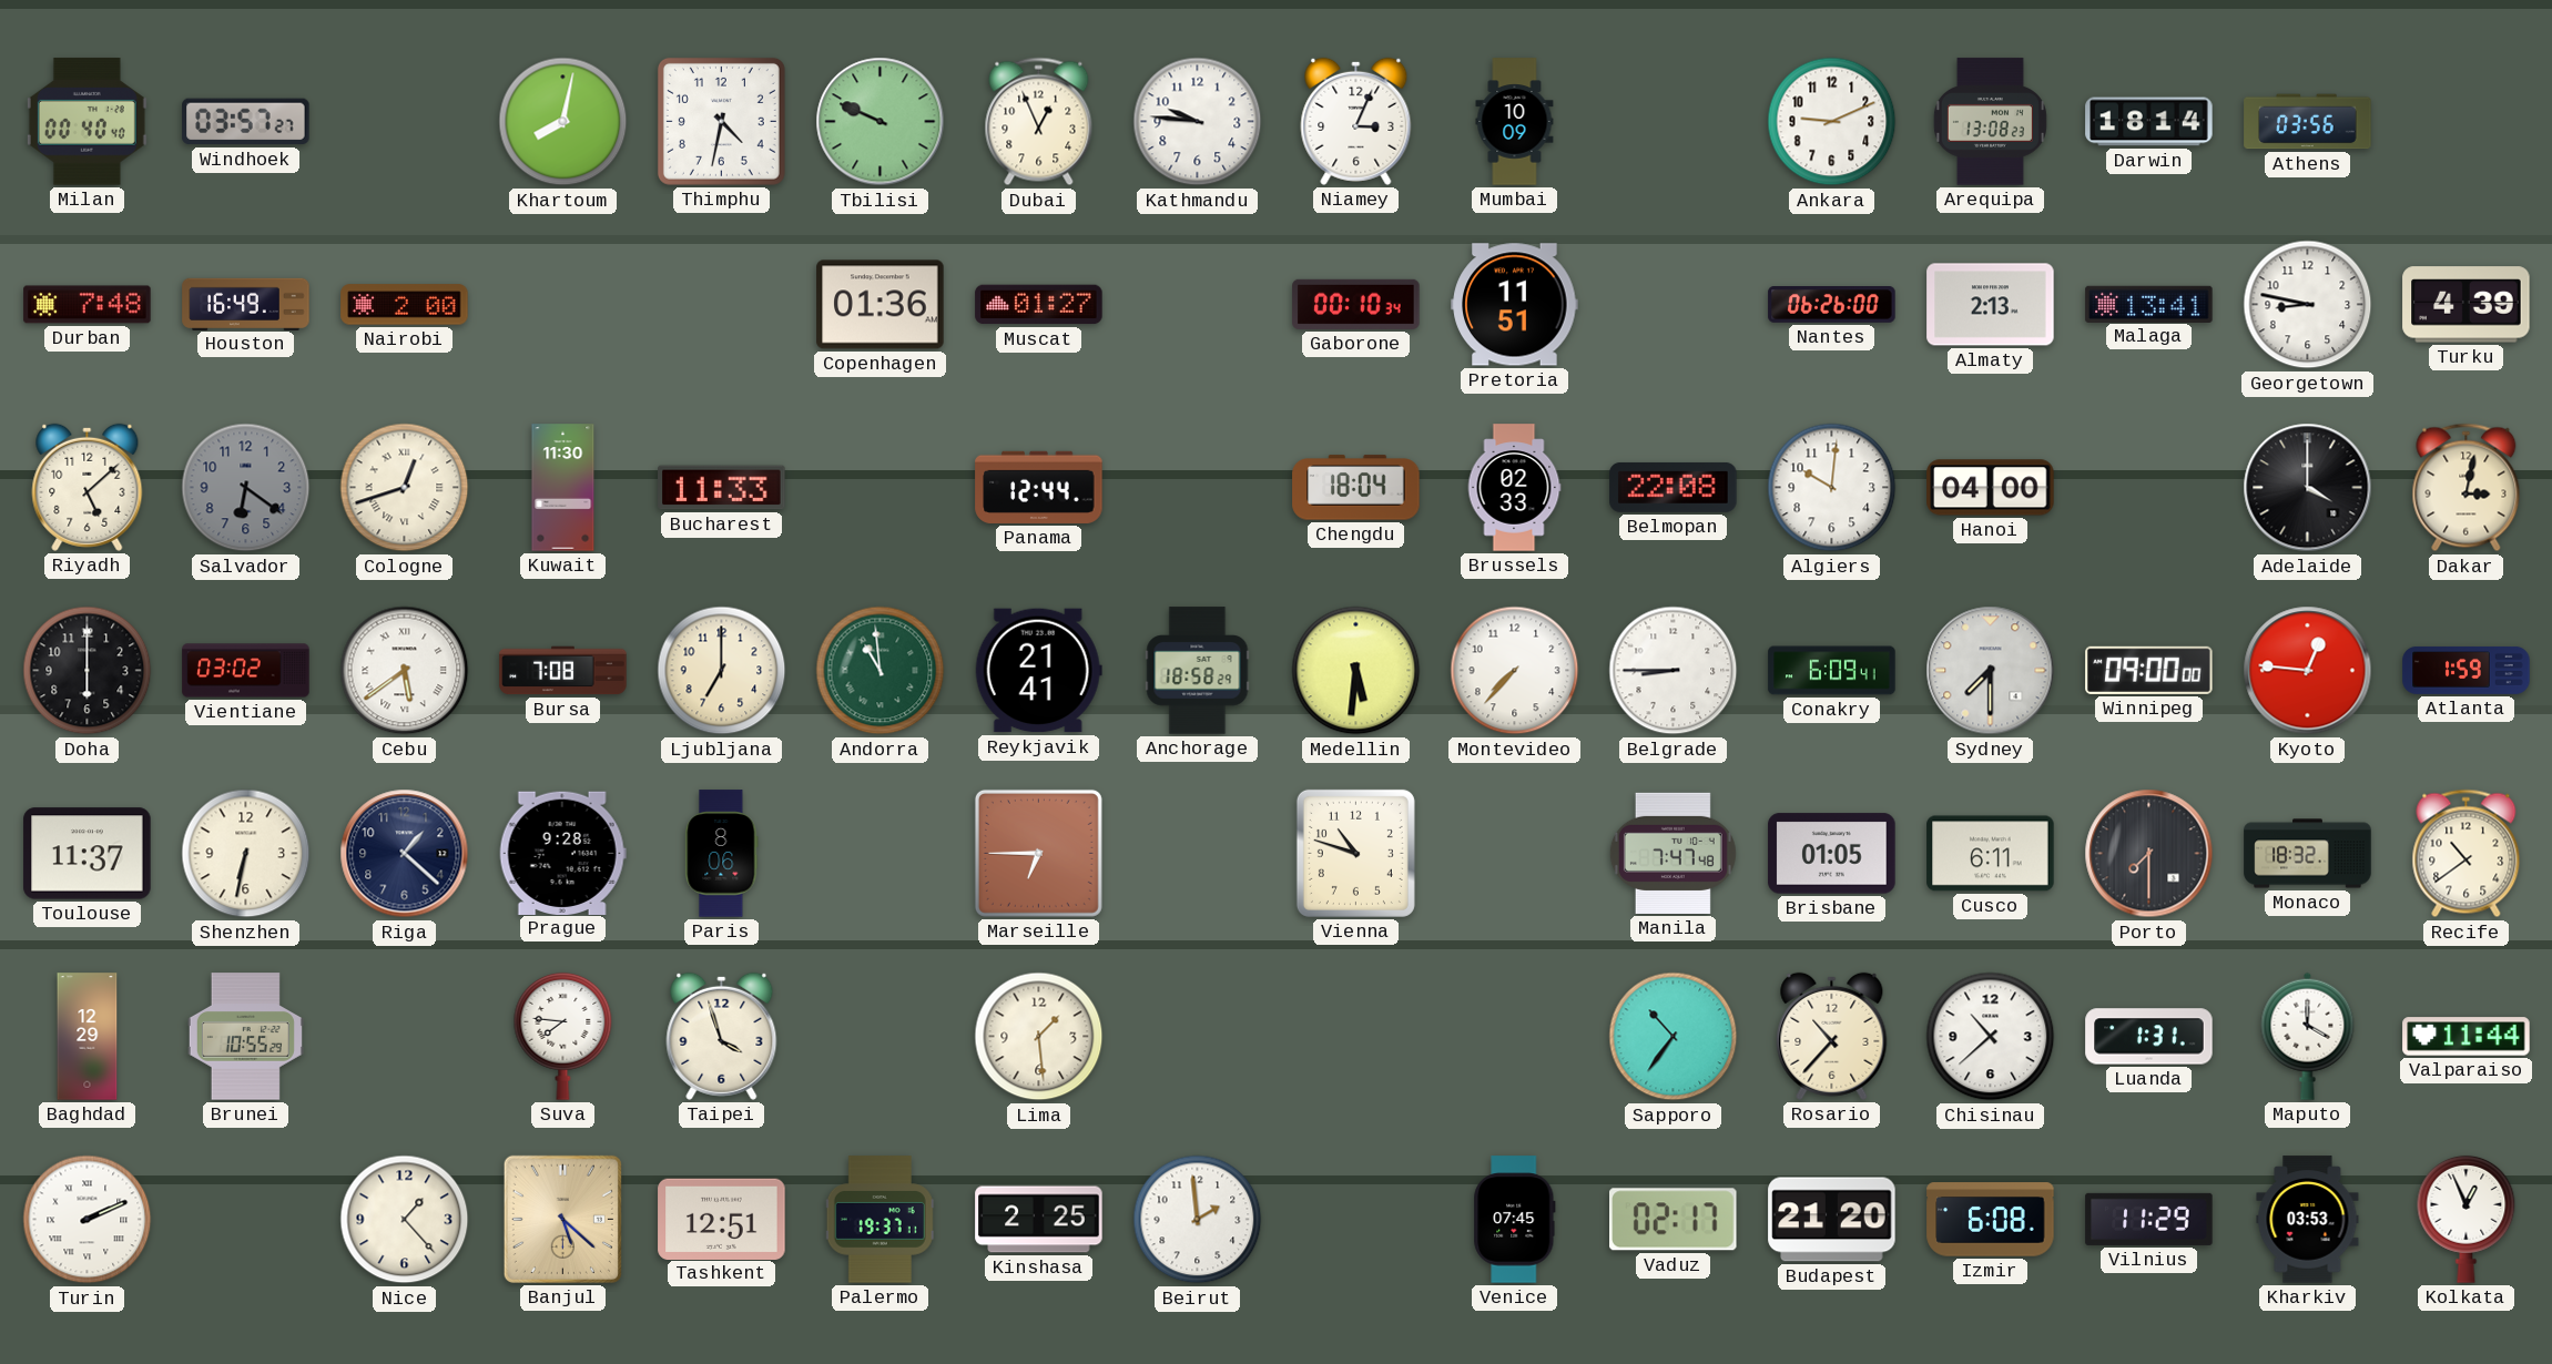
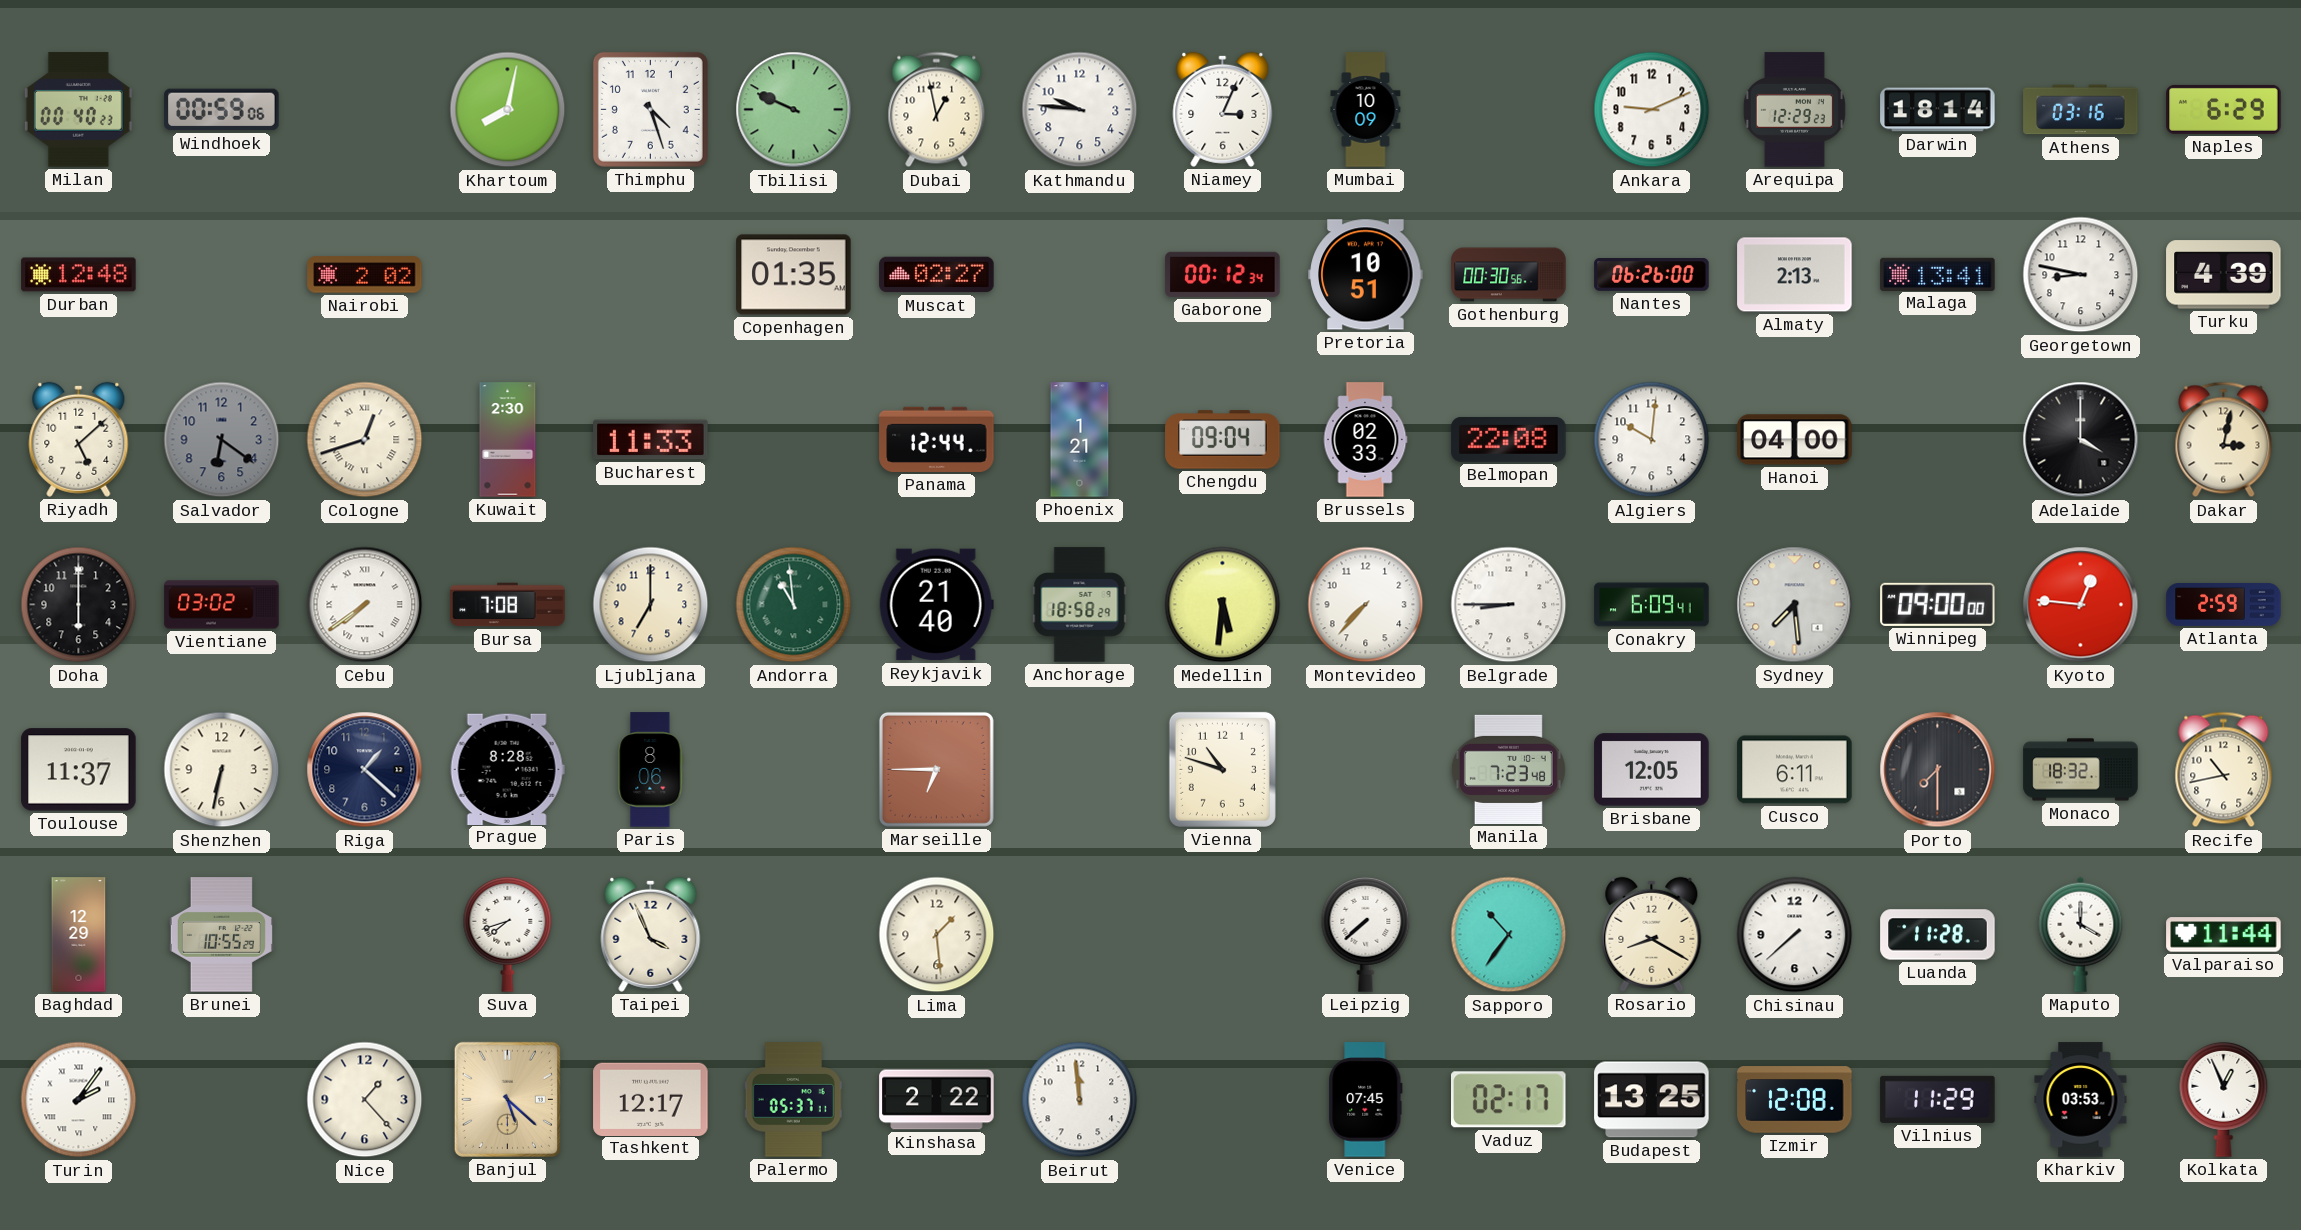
Milan: 00:40:40 -> 00:40:23 (78, 110)
Windhoek: 03:57 -> 00:59 (222, 110)
Thimphu: 4:32 -> 4:27 (650, 109)
Dubai: 12:56 -> 12:58 (937, 110)
Arequipa: 13:08 -> 12:29 (1794, 110)
Athens: 03:56 -> 03:16 (2081, 110)
Naples: none -> 6:29 (2224, 109)
Durban: 7:48 -> 12:48 (79, 275)
Houston: 16:49 -> none (246, 304)
Nairobi: 2:00 -> 2:02 (365, 275)
Copenhagen: 01:36 -> 01:35 (794, 275)
Muscat: 01:27 -> 02:27 (937, 275)
Gaborone: 00:10 -> 00:12 (1223, 274)
Pretoria: 11:51 -> 10:51 (1366, 275)
Gothenburg: none -> 00:30 (1509, 275)
Kuwait: 11:30 -> 2:30 (508, 440)
Phoenix: none -> 1:21 (1080, 440)
Chengdu: 18:04 -> 09:04 (1223, 440)
Cebu: 5:39 -> 7:39 (365, 605)
Reykjavik: 21:41 -> 21:40 (936, 605)
Sydney: 7:30 -> 7:29 (1795, 605)
Atlanta: 1:59 -> 2:59 (2224, 604)
Prague: 9:28 -> 8:28 (507, 769)
Manila: 7:47 -> 7:23 (1508, 769)
Brisbane: 01:05 -> 12:05 (1652, 770)
Recife: 10:39 -> 10:43 (2224, 770)
Suva: 7:46 -> 7:42 (508, 934)
Taipei: 3:57 -> 3:56 (651, 934)
Leipzig: none -> 7:38 (1366, 934)
Rosario: 10:37 -> 8:20 (1652, 934)
Chisinau: 10:38 -> 7:38 (1795, 935)
Luanda: 1:31 -> 11:28 (1938, 935)
Turin: 2:11 -> 2:06 (79, 1100)
Tashkent: 12:51 -> 12:17 (651, 1099)
Palermo: 19:37 -> 05:37 (793, 1100)
Kinshasa: 2:25 -> 2:22 (937, 1100)
Beirut: 1:59 -> 11:59 (1080, 1100)
Budapest: 21:20 -> 13:25 (1652, 1100)
Izmir: 6:08 -> 12:08 (1795, 1100)
